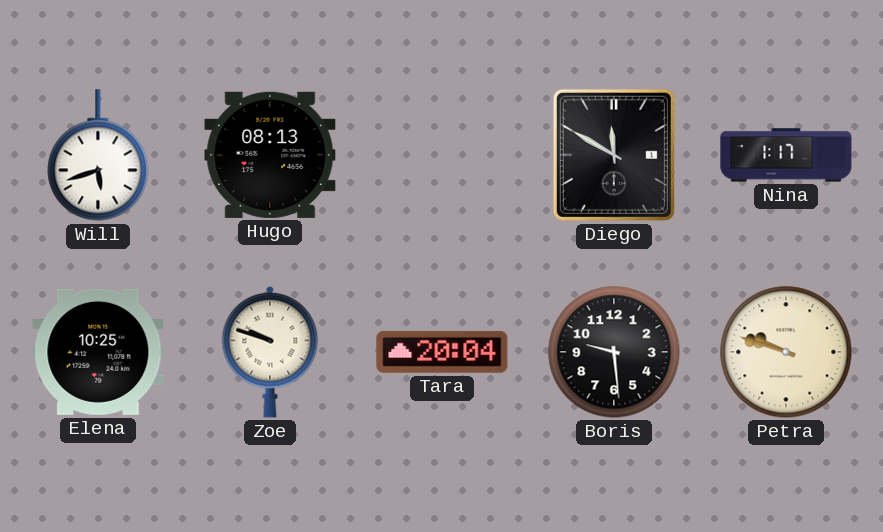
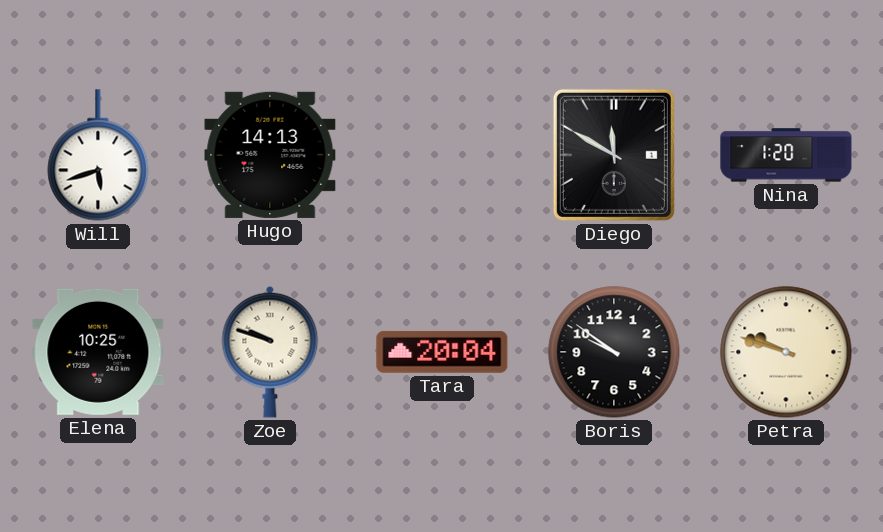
Hugo: 08:13 -> 14:13 (270, 155)
Nina: 1:17 -> 1:20 (786, 155)
Boris: 9:29 -> 9:51 (614, 352)
